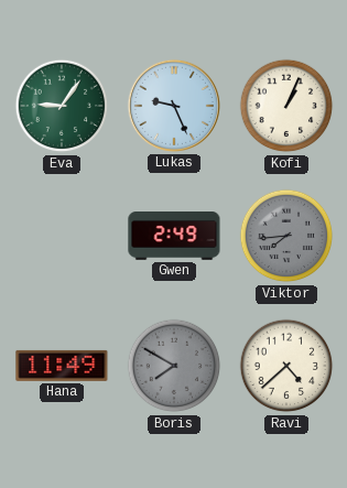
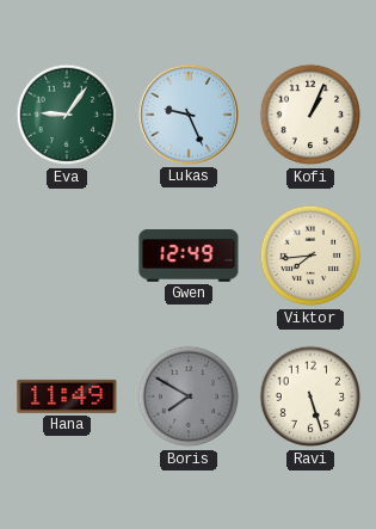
Gwen: 2:49 -> 12:49 (189, 256)
Viktor dial: grey -> cream (310, 256)
Ravi: 4:38 -> 5:27 (310, 396)
